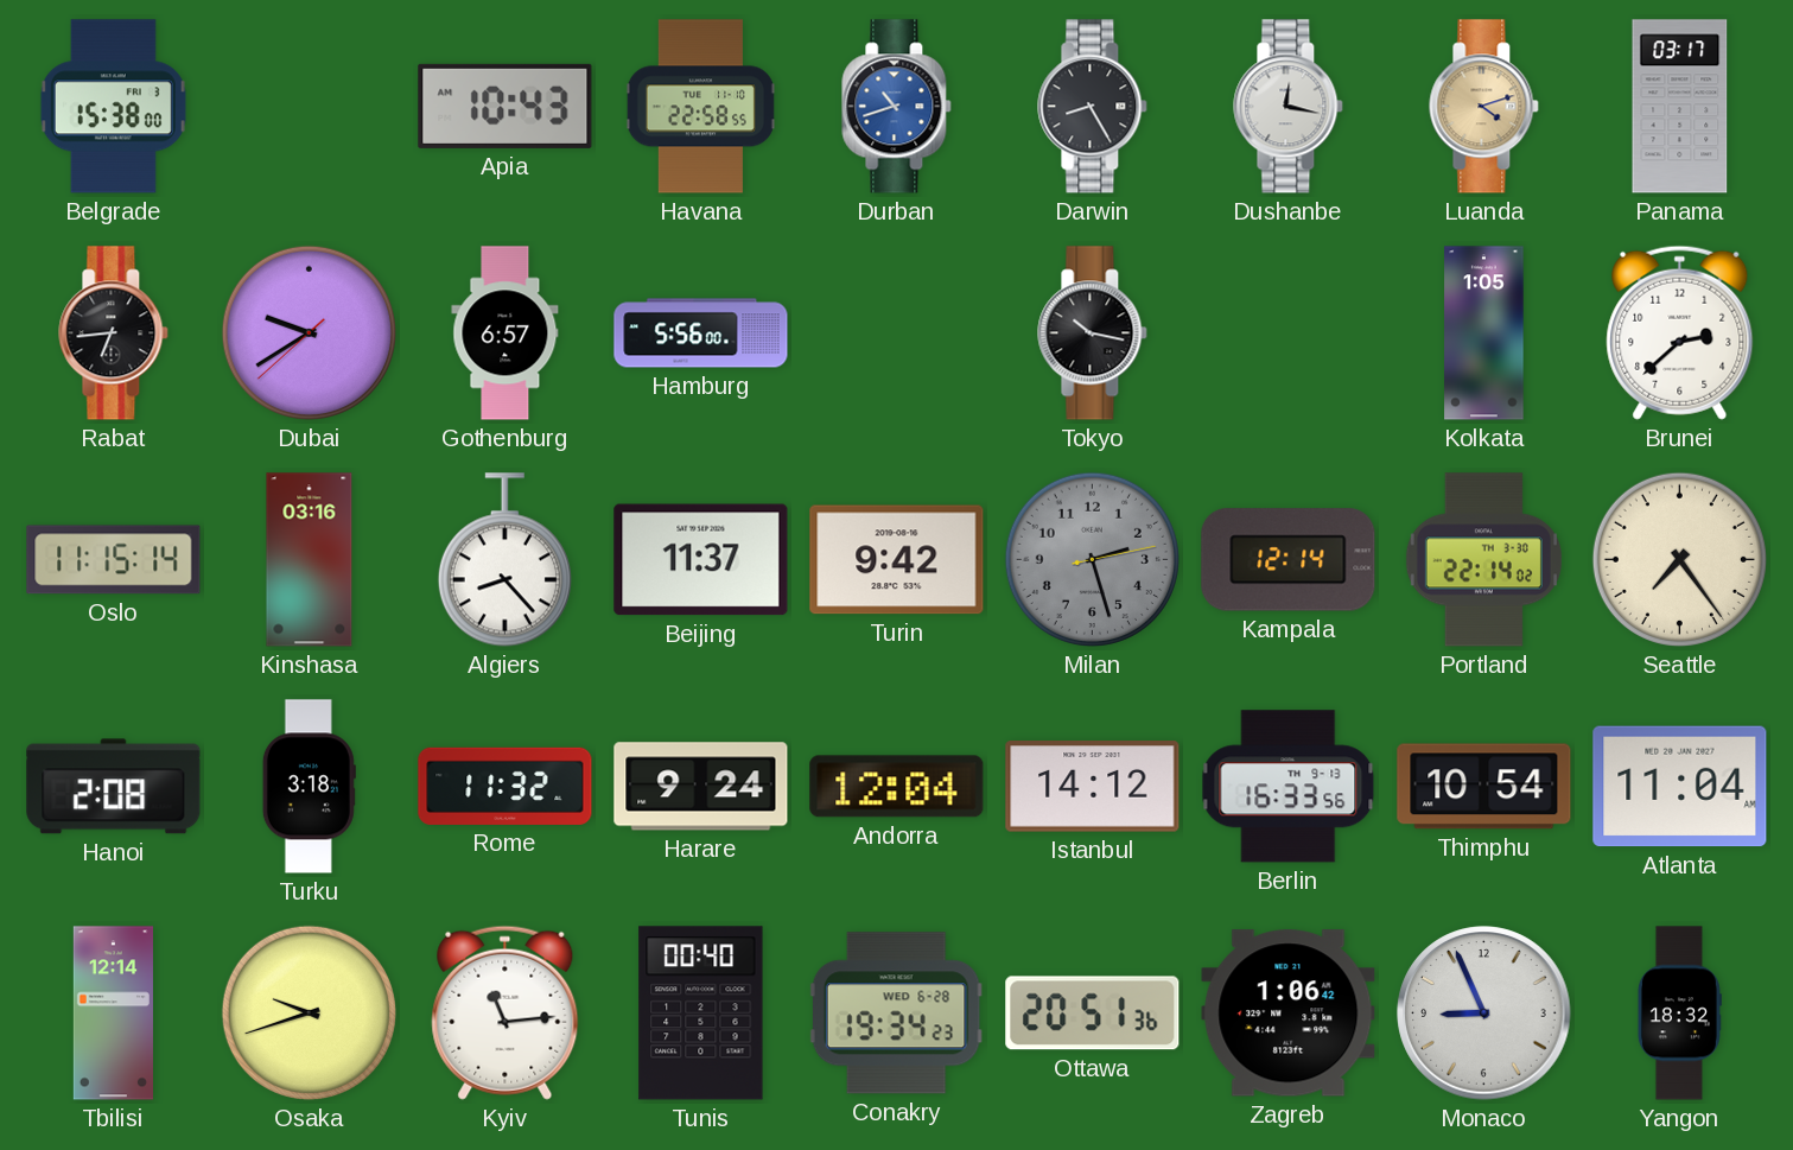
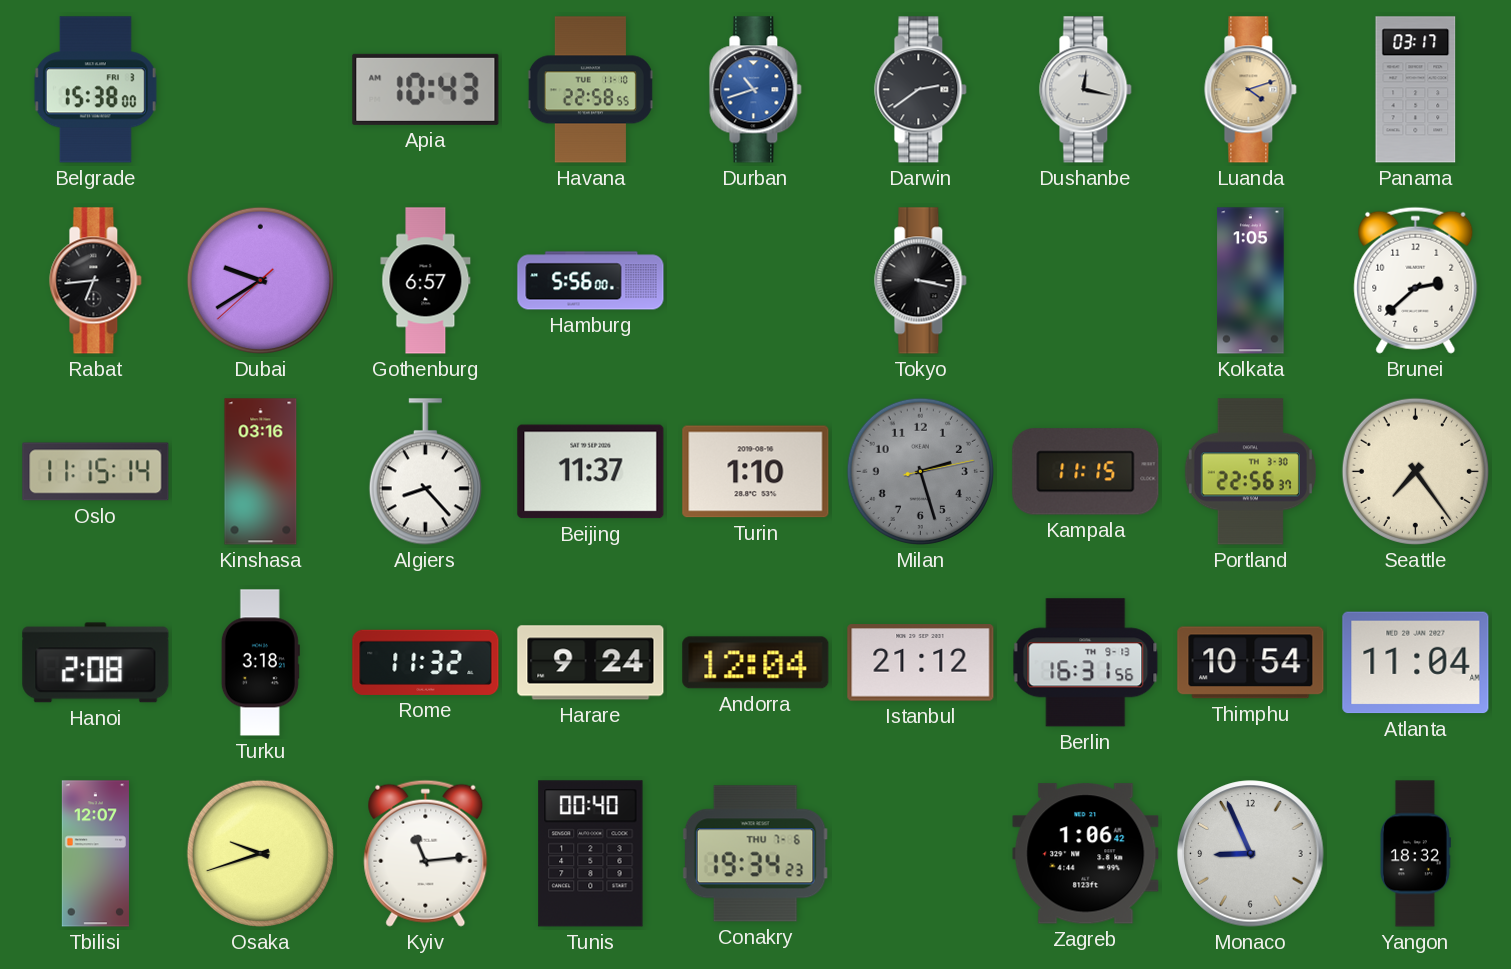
Darwin: 8:25 -> 2:39 (921, 90)
Tokyo: 10:17 -> 3:17 (921, 281)
Turin: 9:42 -> 1:10 (756, 472)
Kampala: 12:14 -> 11:15 (1086, 472)
Portland: 22:14 -> 22:56 (1250, 472)
Istanbul: 14:12 -> 21:12 (921, 663)
Berlin: 16:33 -> 16:31 (1086, 663)
Tbilisi: 12:14 -> 12:07 (95, 854)
Conakry date: WED 6-28 -> THU 7-6 (755, 854)
Ottawa: 20:51 -> none (1093, 1014)
